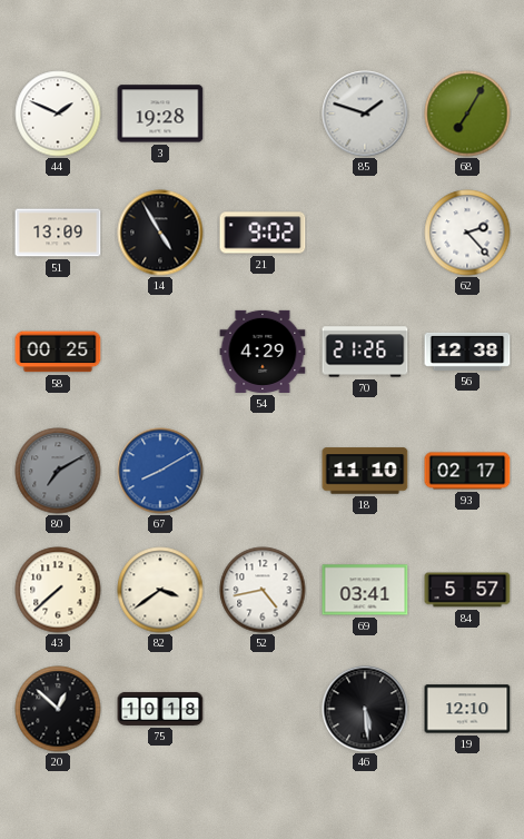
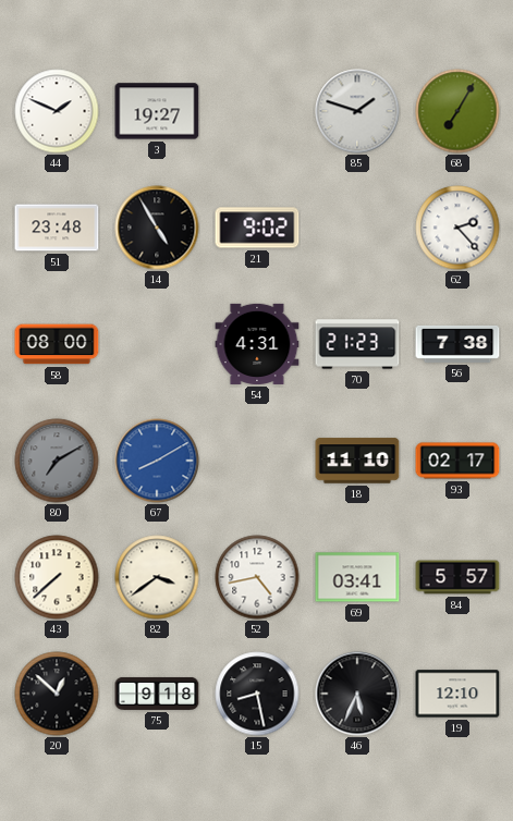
3: 19:28 -> 19:27 (157, 111)
51: 13:09 -> 23:48 (57, 228)
58: 00:25 -> 08:00 (57, 344)
54: 4:29 -> 4:31 (257, 344)
70: 21:26 -> 21:23 (357, 344)
56: 12:38 -> 7:38 (457, 344)
75: 10:18 -> 9:18 (157, 694)
15: none -> 8:28 (257, 694)
46: 5:29 -> 5:34 (357, 694)
